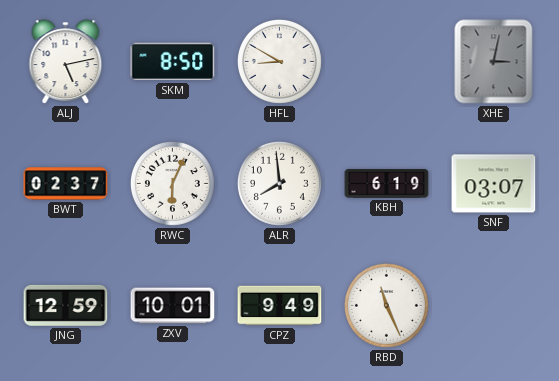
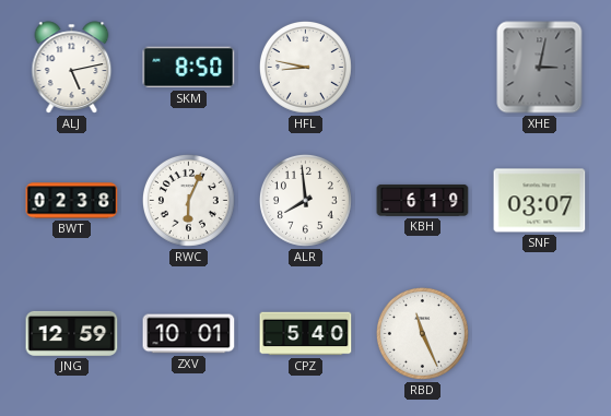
HFL: 8:50 -> 8:47 (305, 67)
BWT: 02:37 -> 02:38 (72, 201)
CPZ: 9:49 -> 5:40 (306, 334)
